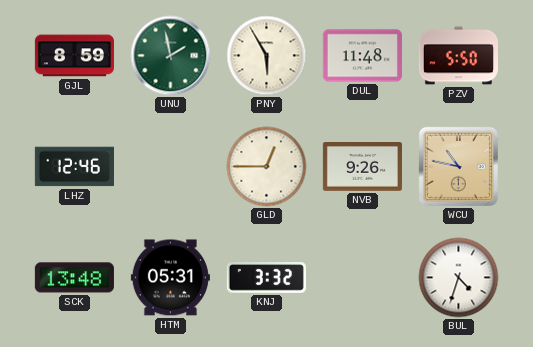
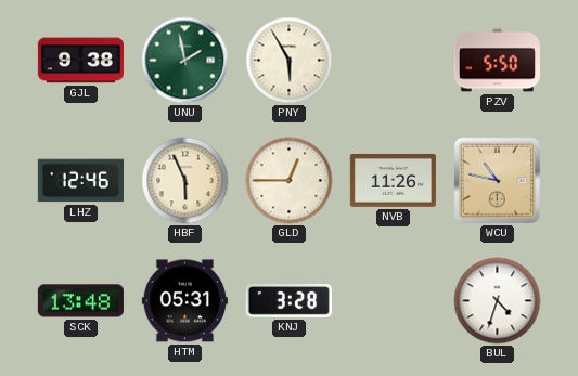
GJL: 8:59 -> 9:38 (80, 61)
DUL: 11:48 -> none (362, 56)
HBF: none -> 5:56 (185, 181)
NVB: 9:26 -> 11:26 (393, 181)
KNJ: 3:32 -> 3:28 (288, 301)
